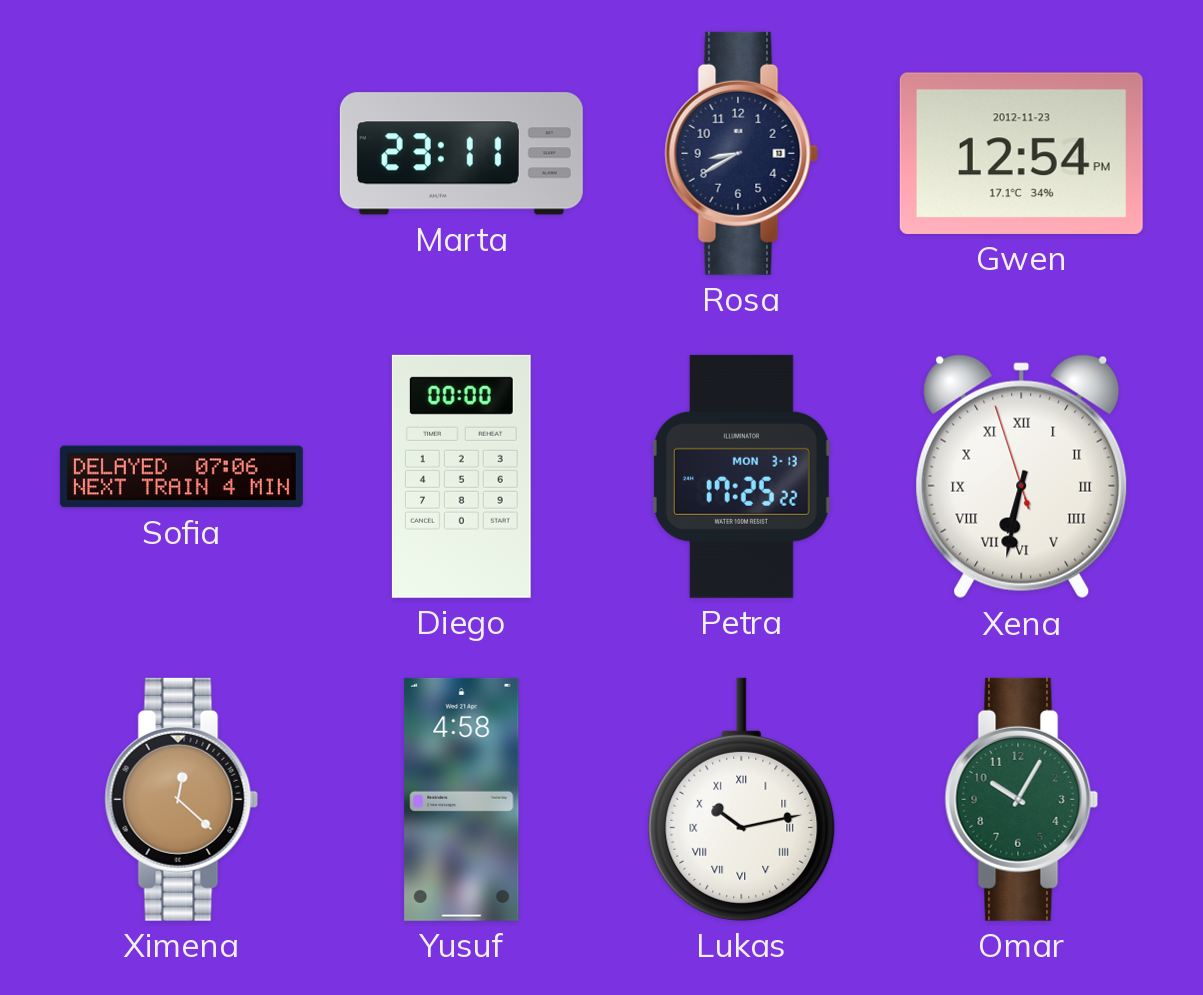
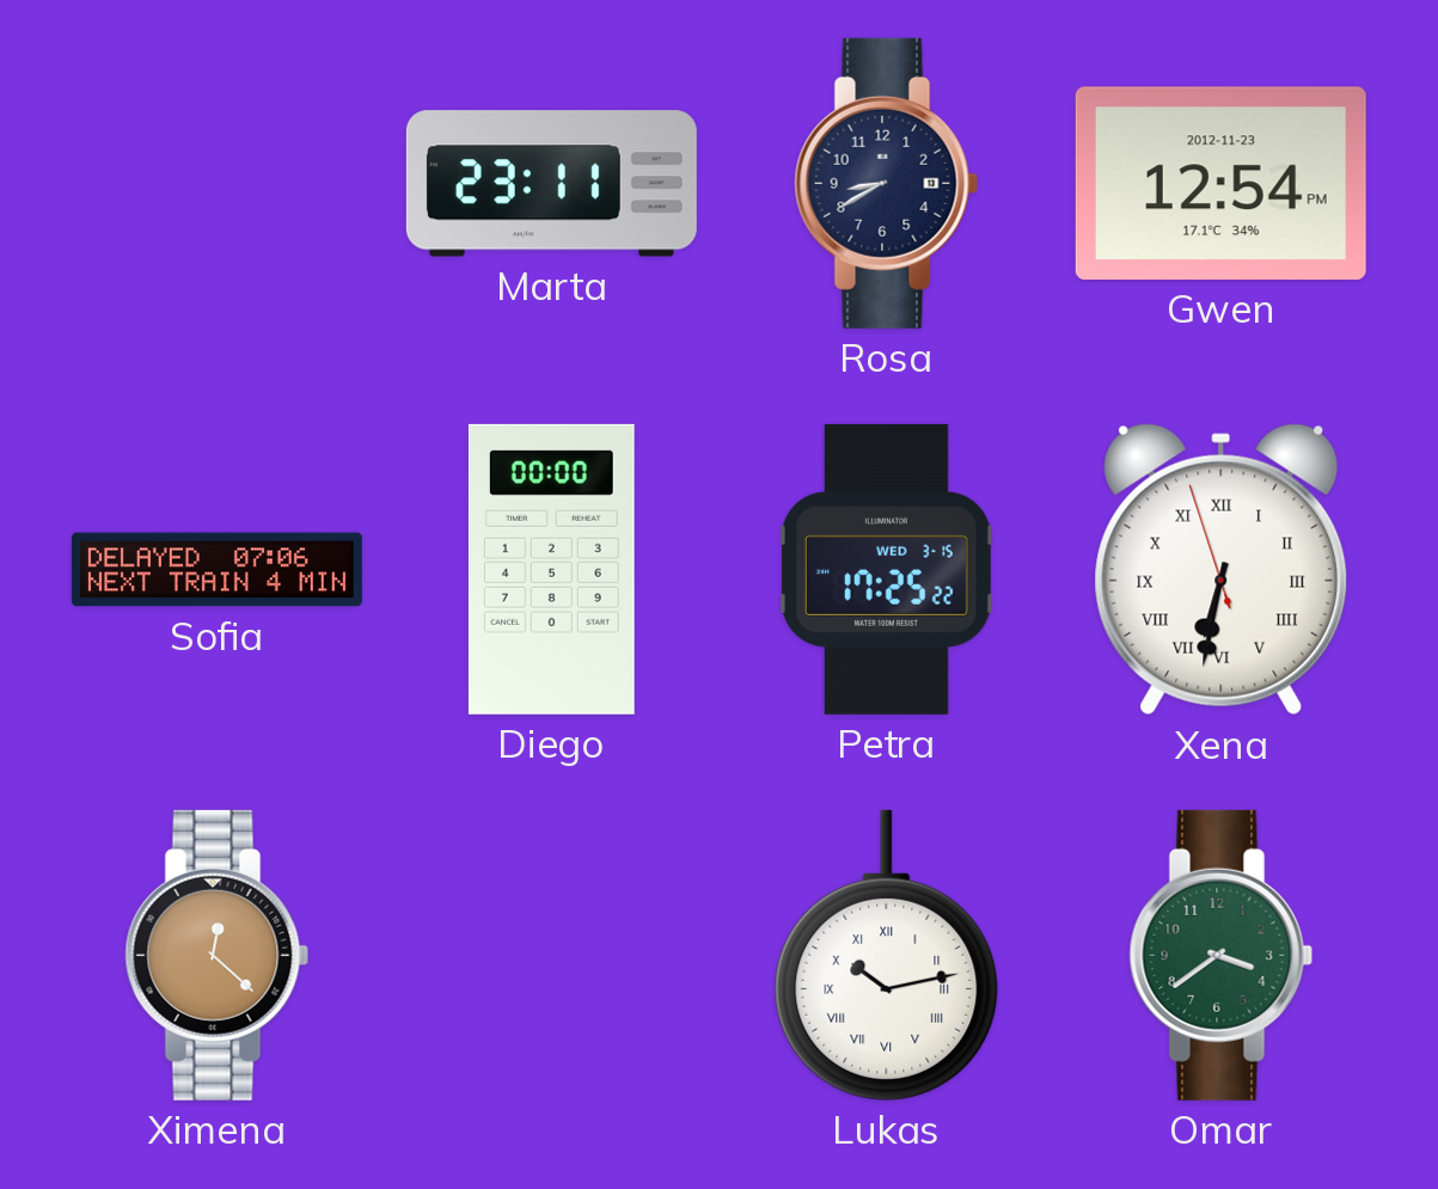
Petra date: MON 3-13 -> WED 3-15 (886, 569)
Yusuf: 4:58 -> none (462, 799)
Omar: 10:05 -> 3:39 (1222, 955)
